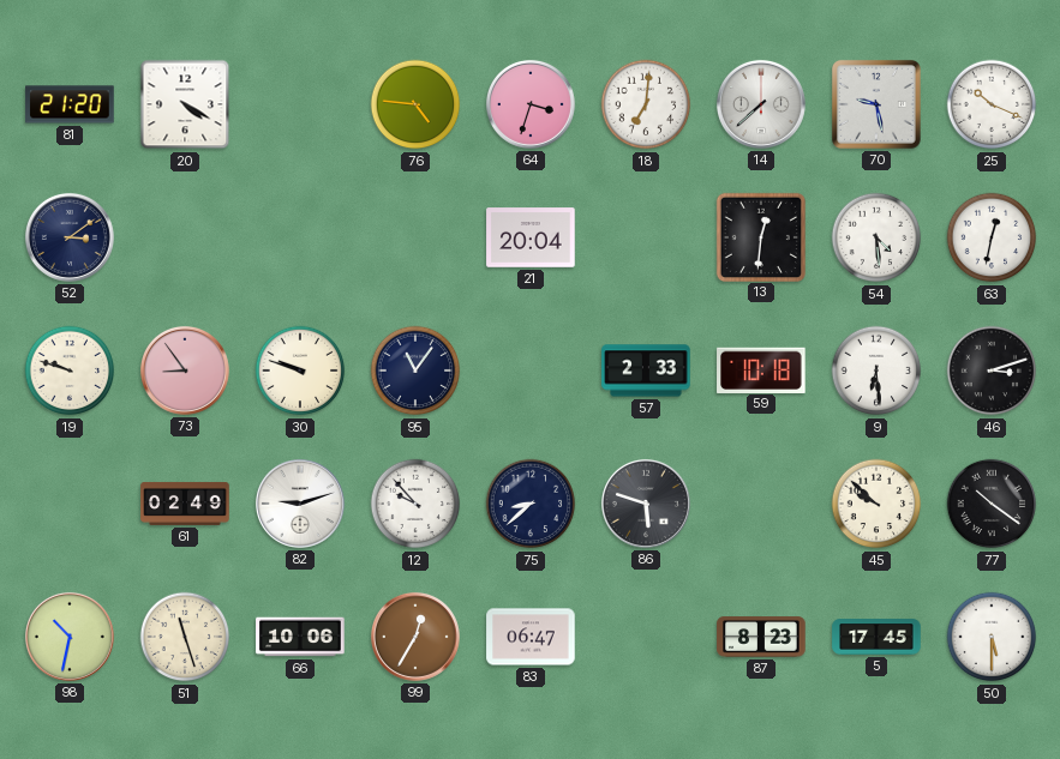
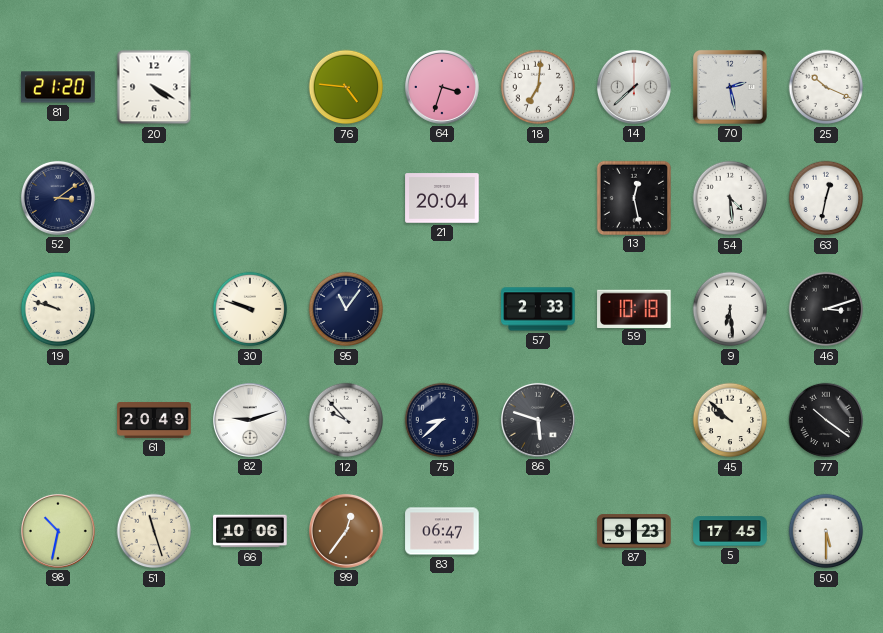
70: 9:28 -> 2:28 (730, 87)
13: 12:31 -> 12:28 (633, 197)
73: 8:54 -> none (185, 371)
61: 02:49 -> 20:49 (154, 420)
99: 12:35 -> 12:36 (346, 531)
